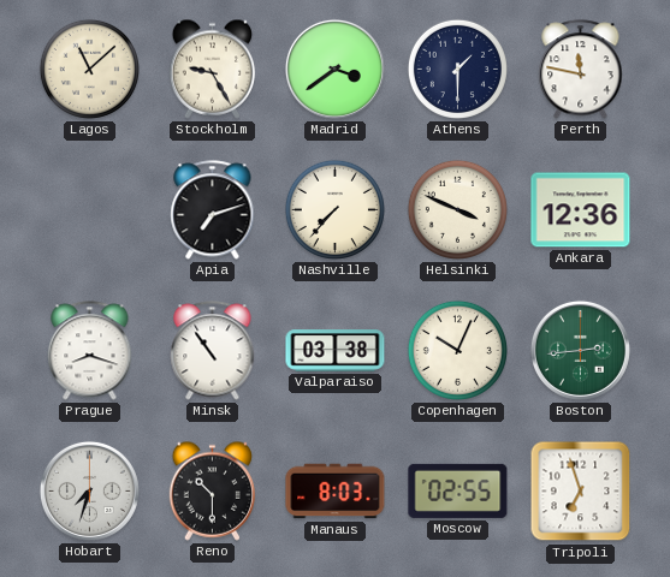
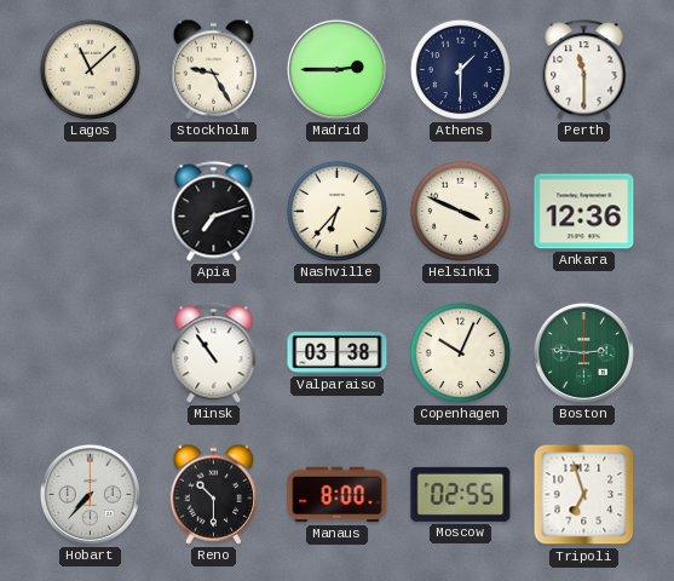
Madrid: 3:39 -> 2:45 (336, 69)
Perth: 11:47 -> 11:30 (584, 70)
Nashville: 7:37 -> 6:37 (336, 211)
Prague: 8:18 -> none (90, 351)
Boston: 2:44 -> 2:46 (583, 352)
Hobart: 7:33 -> 7:37 (90, 494)
Manaus: 8:03 -> 8:00 (338, 495)
